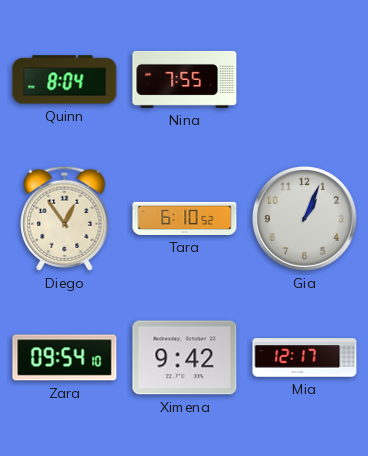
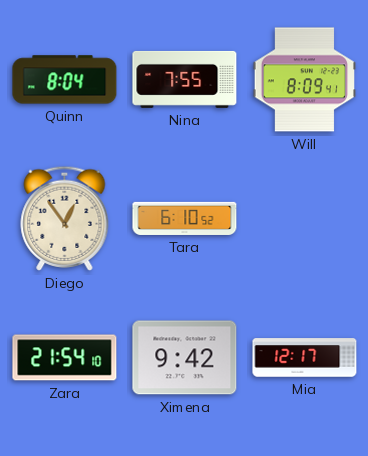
Will: none -> 8:09 (305, 80)
Gia: 1:04 -> none (305, 219)
Zara: 09:54 -> 21:54 (65, 358)
